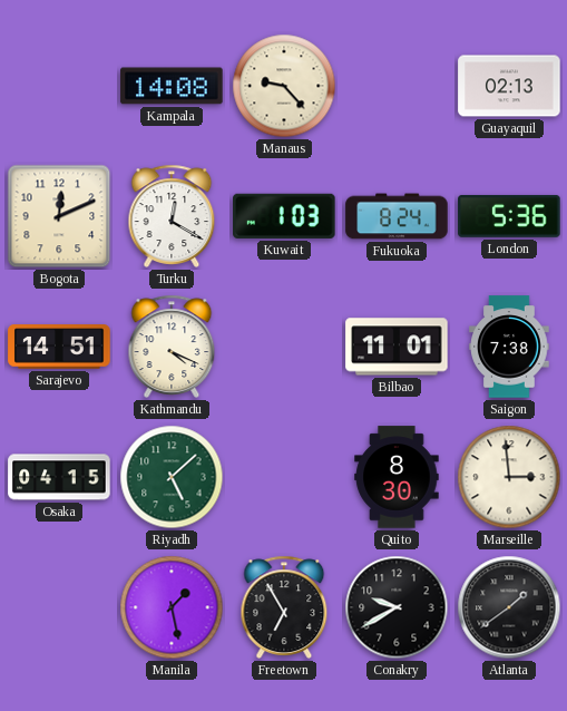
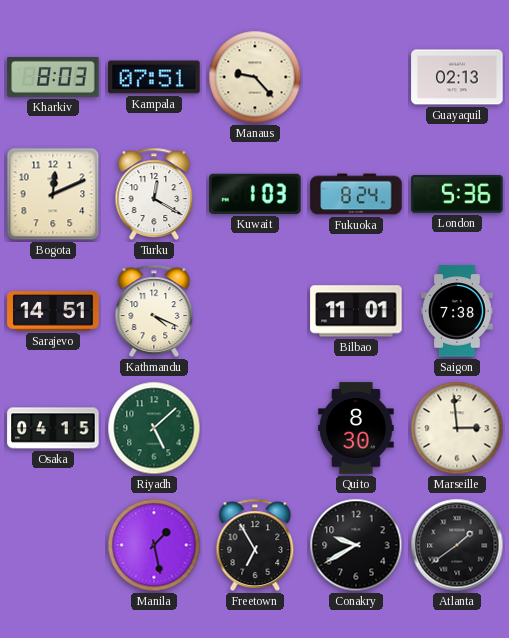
Kharkiv: none -> 8:03 (53, 77)
Kampala: 14:08 -> 07:51 (154, 77)
